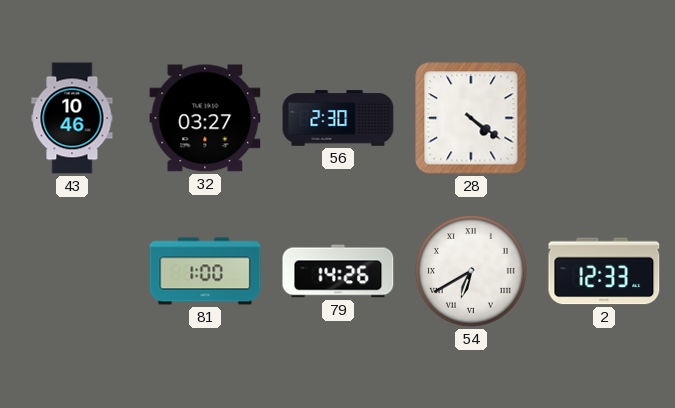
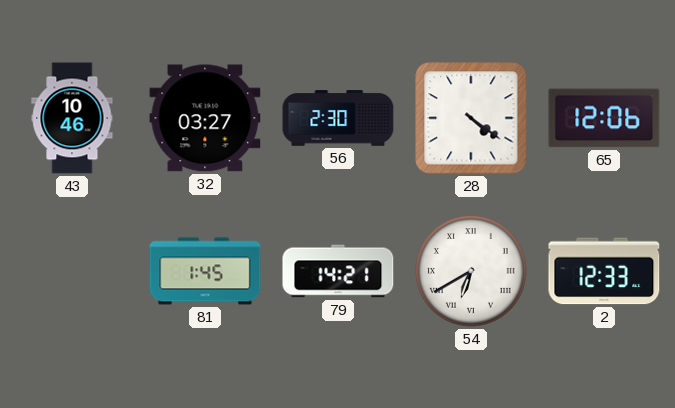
65: none -> 12:06 (604, 118)
81: 1:00 -> 1:45 (205, 271)
79: 14:26 -> 14:21 (338, 271)
